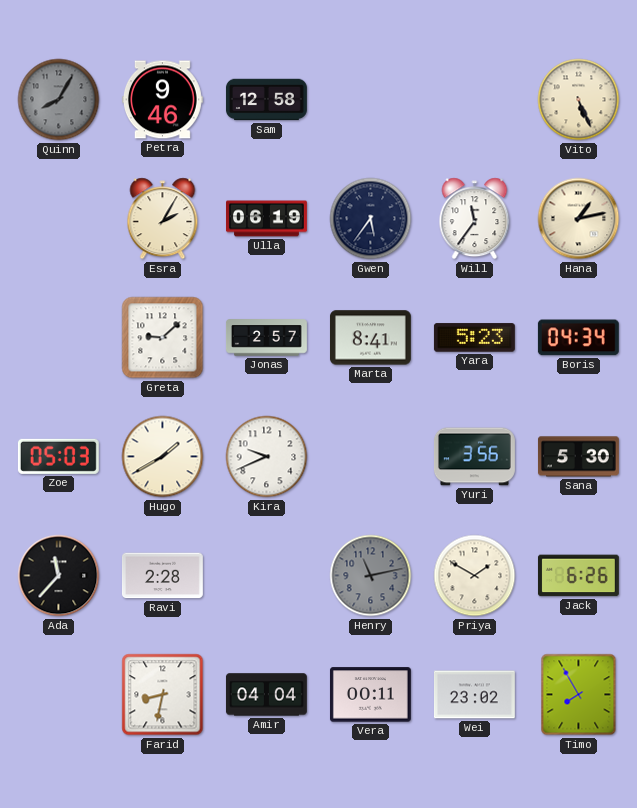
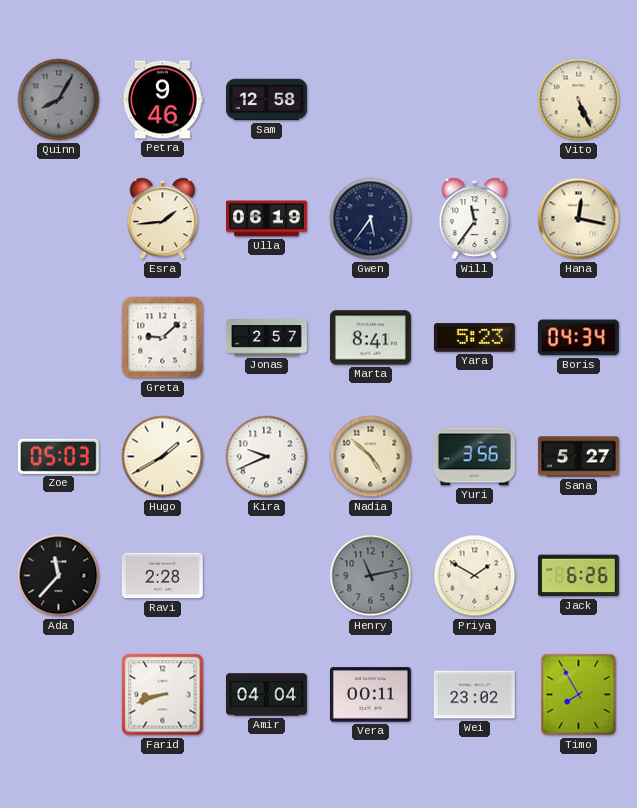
Esra: 2:05 -> 1:44 (163, 219)
Hana: 1:13 -> 12:17 (579, 219)
Nadia: none -> 4:52 (371, 457)
Sana: 5:30 -> 5:27 (578, 457)
Farid: 8:32 -> 8:42 (163, 695)
